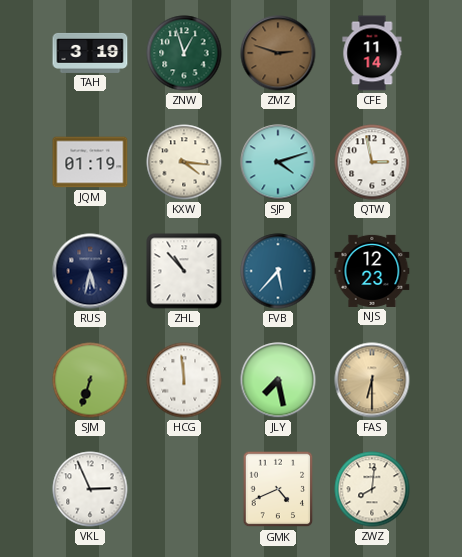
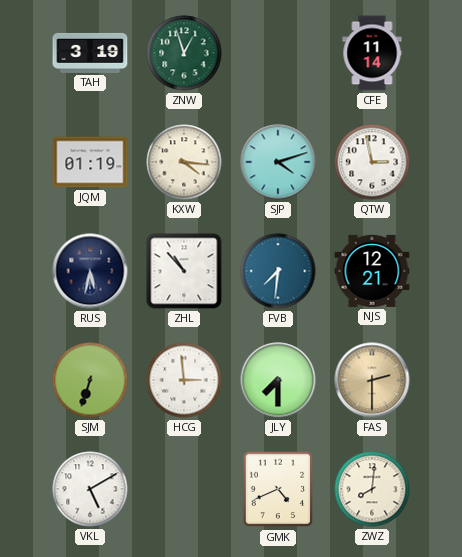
ZMZ: 2:48 -> none (278, 53)
FVB: 5:37 -> 7:31 (278, 271)
NJS: 12:23 -> 12:21 (372, 271)
HCG: 11:59 -> 2:59 (184, 380)
JLY: 7:28 -> 7:30 (278, 380)
FAS: 6:30 -> 2:30 (372, 380)
VKL: 2:56 -> 5:10 (90, 489)
